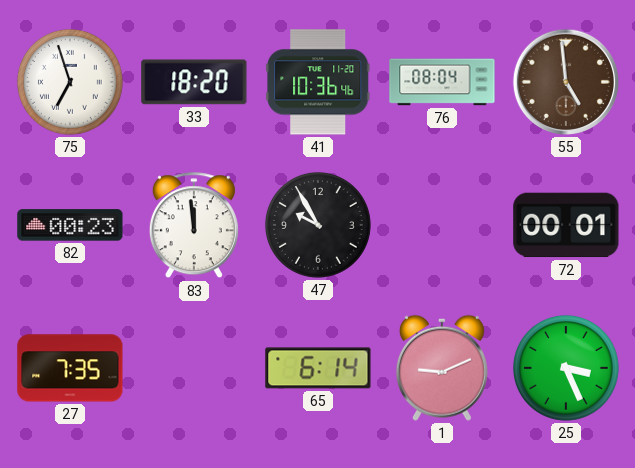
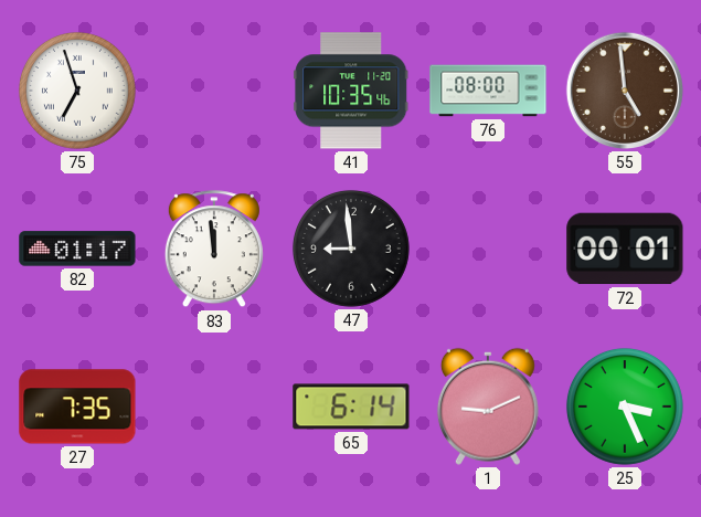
33: 18:20 -> none (194, 82)
41: 10:36 -> 10:35 (351, 91)
76: 08:04 -> 08:00 (488, 91)
82: 00:23 -> 01:17 (77, 249)
47: 9:55 -> 8:59 (351, 249)
